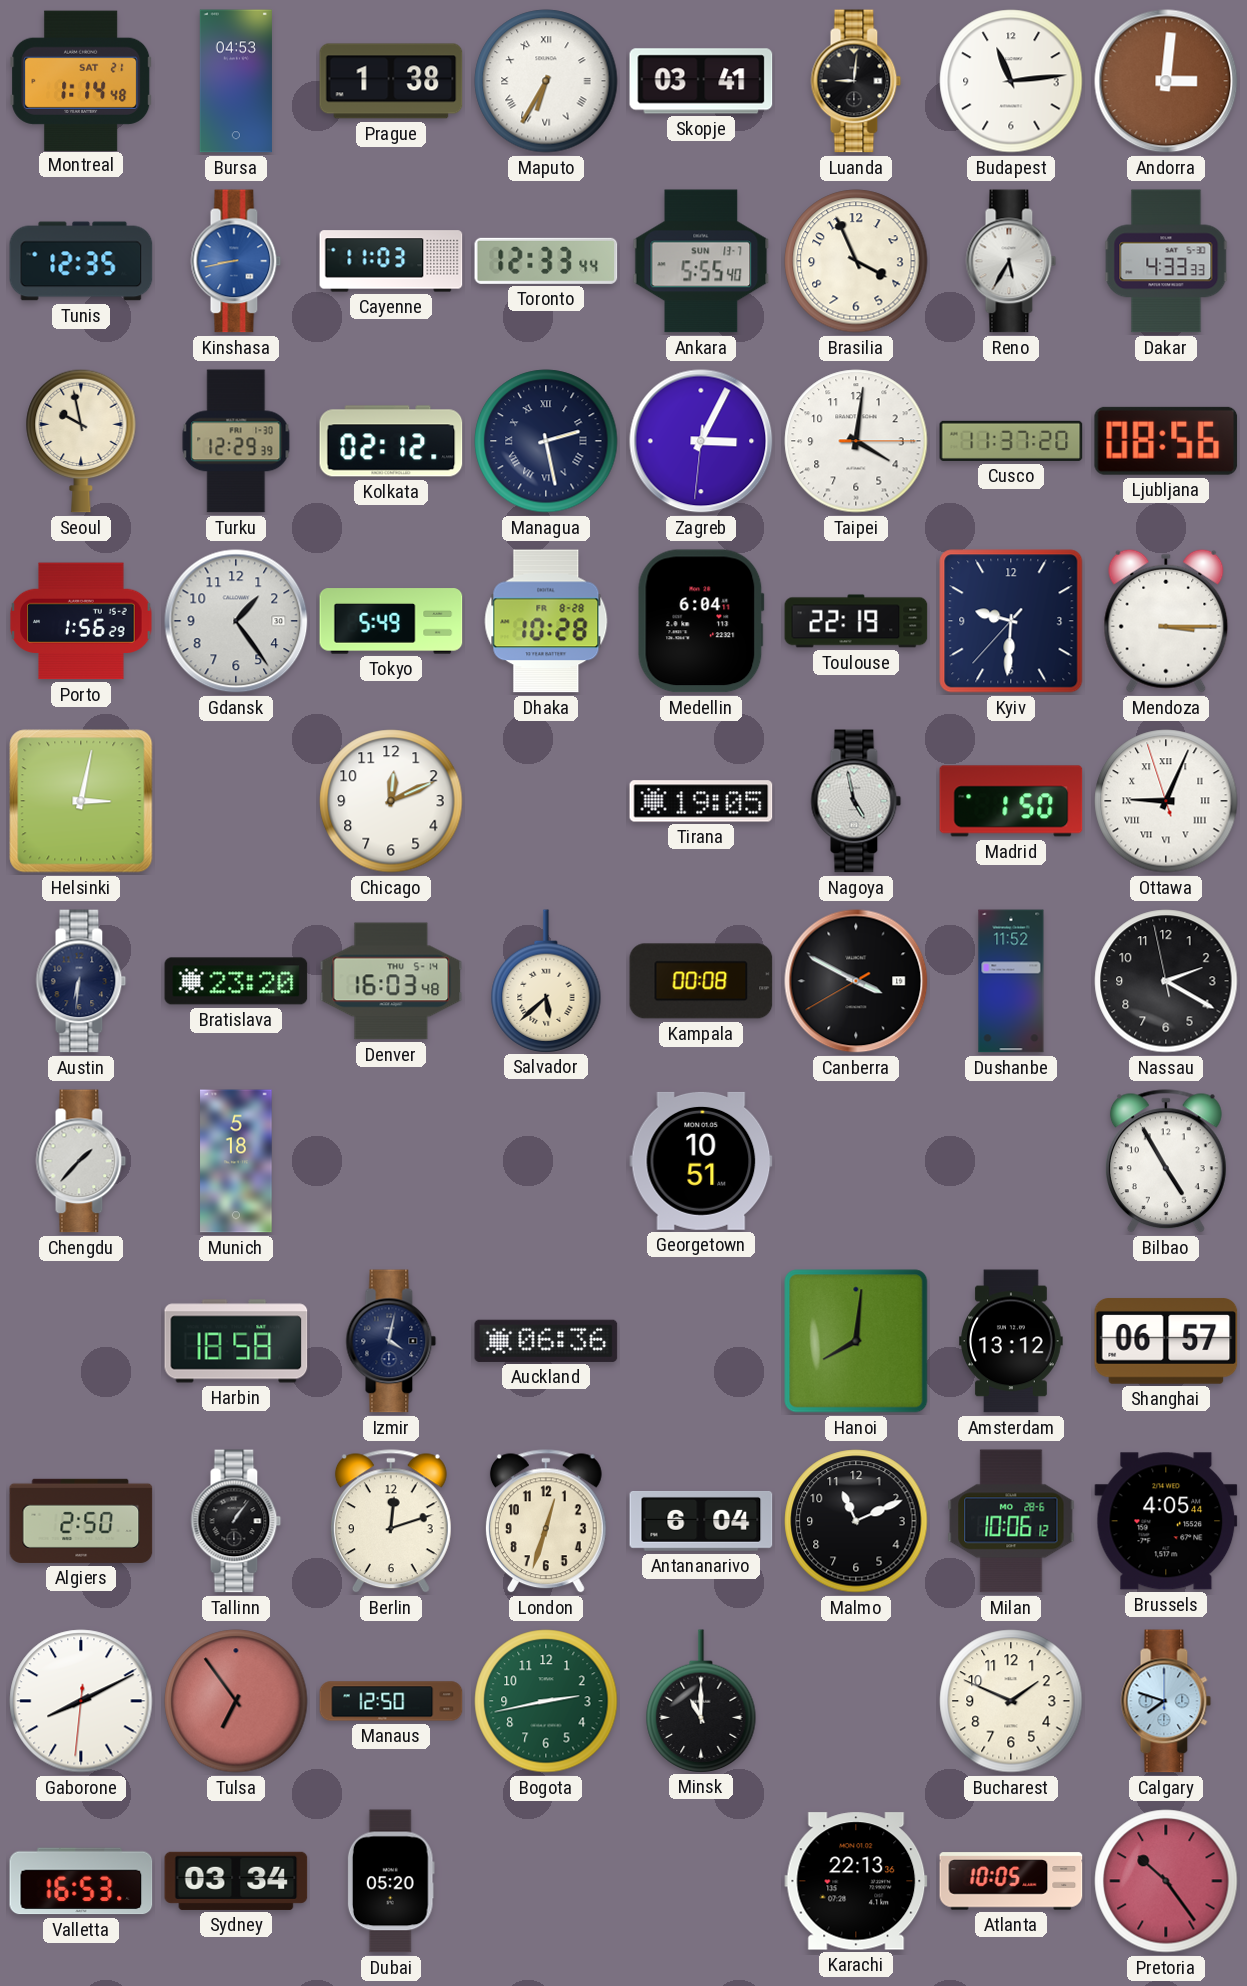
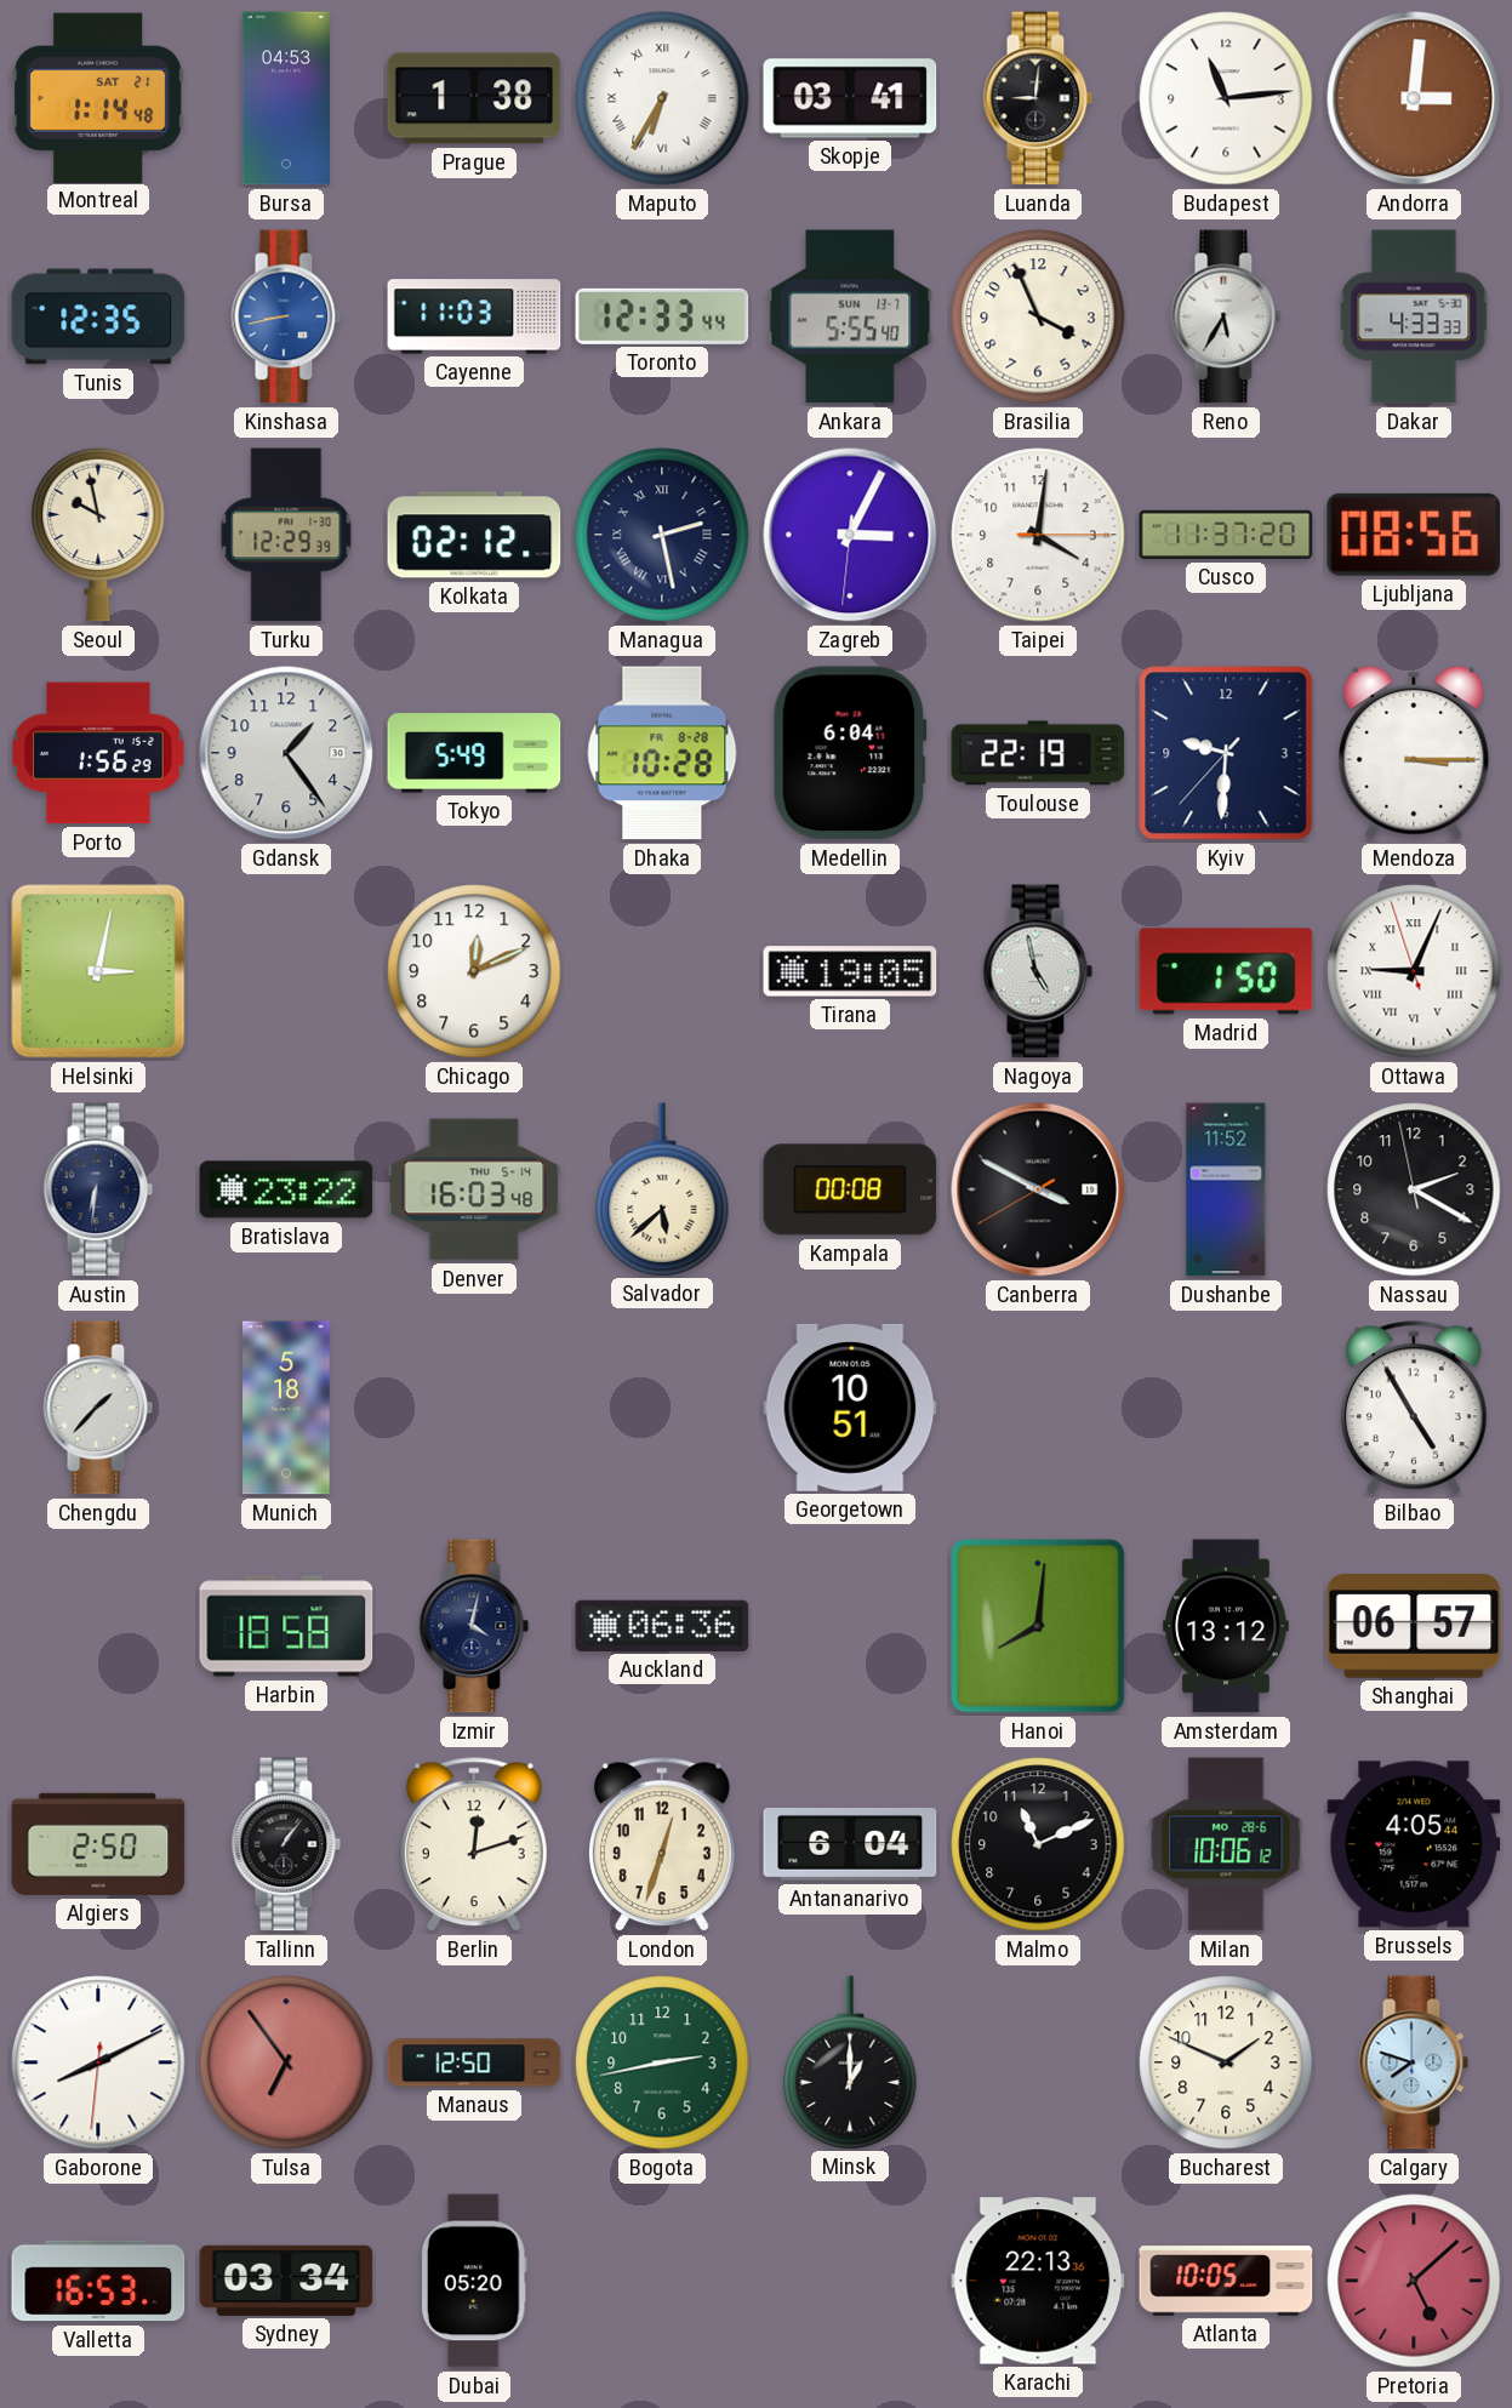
Bratislava: 23:20 -> 23:22 (286, 1189)
Minsk: 11:00 -> 1:00 (850, 2062)
Pretoria: 10:24 -> 5:08 (1414, 2281)
